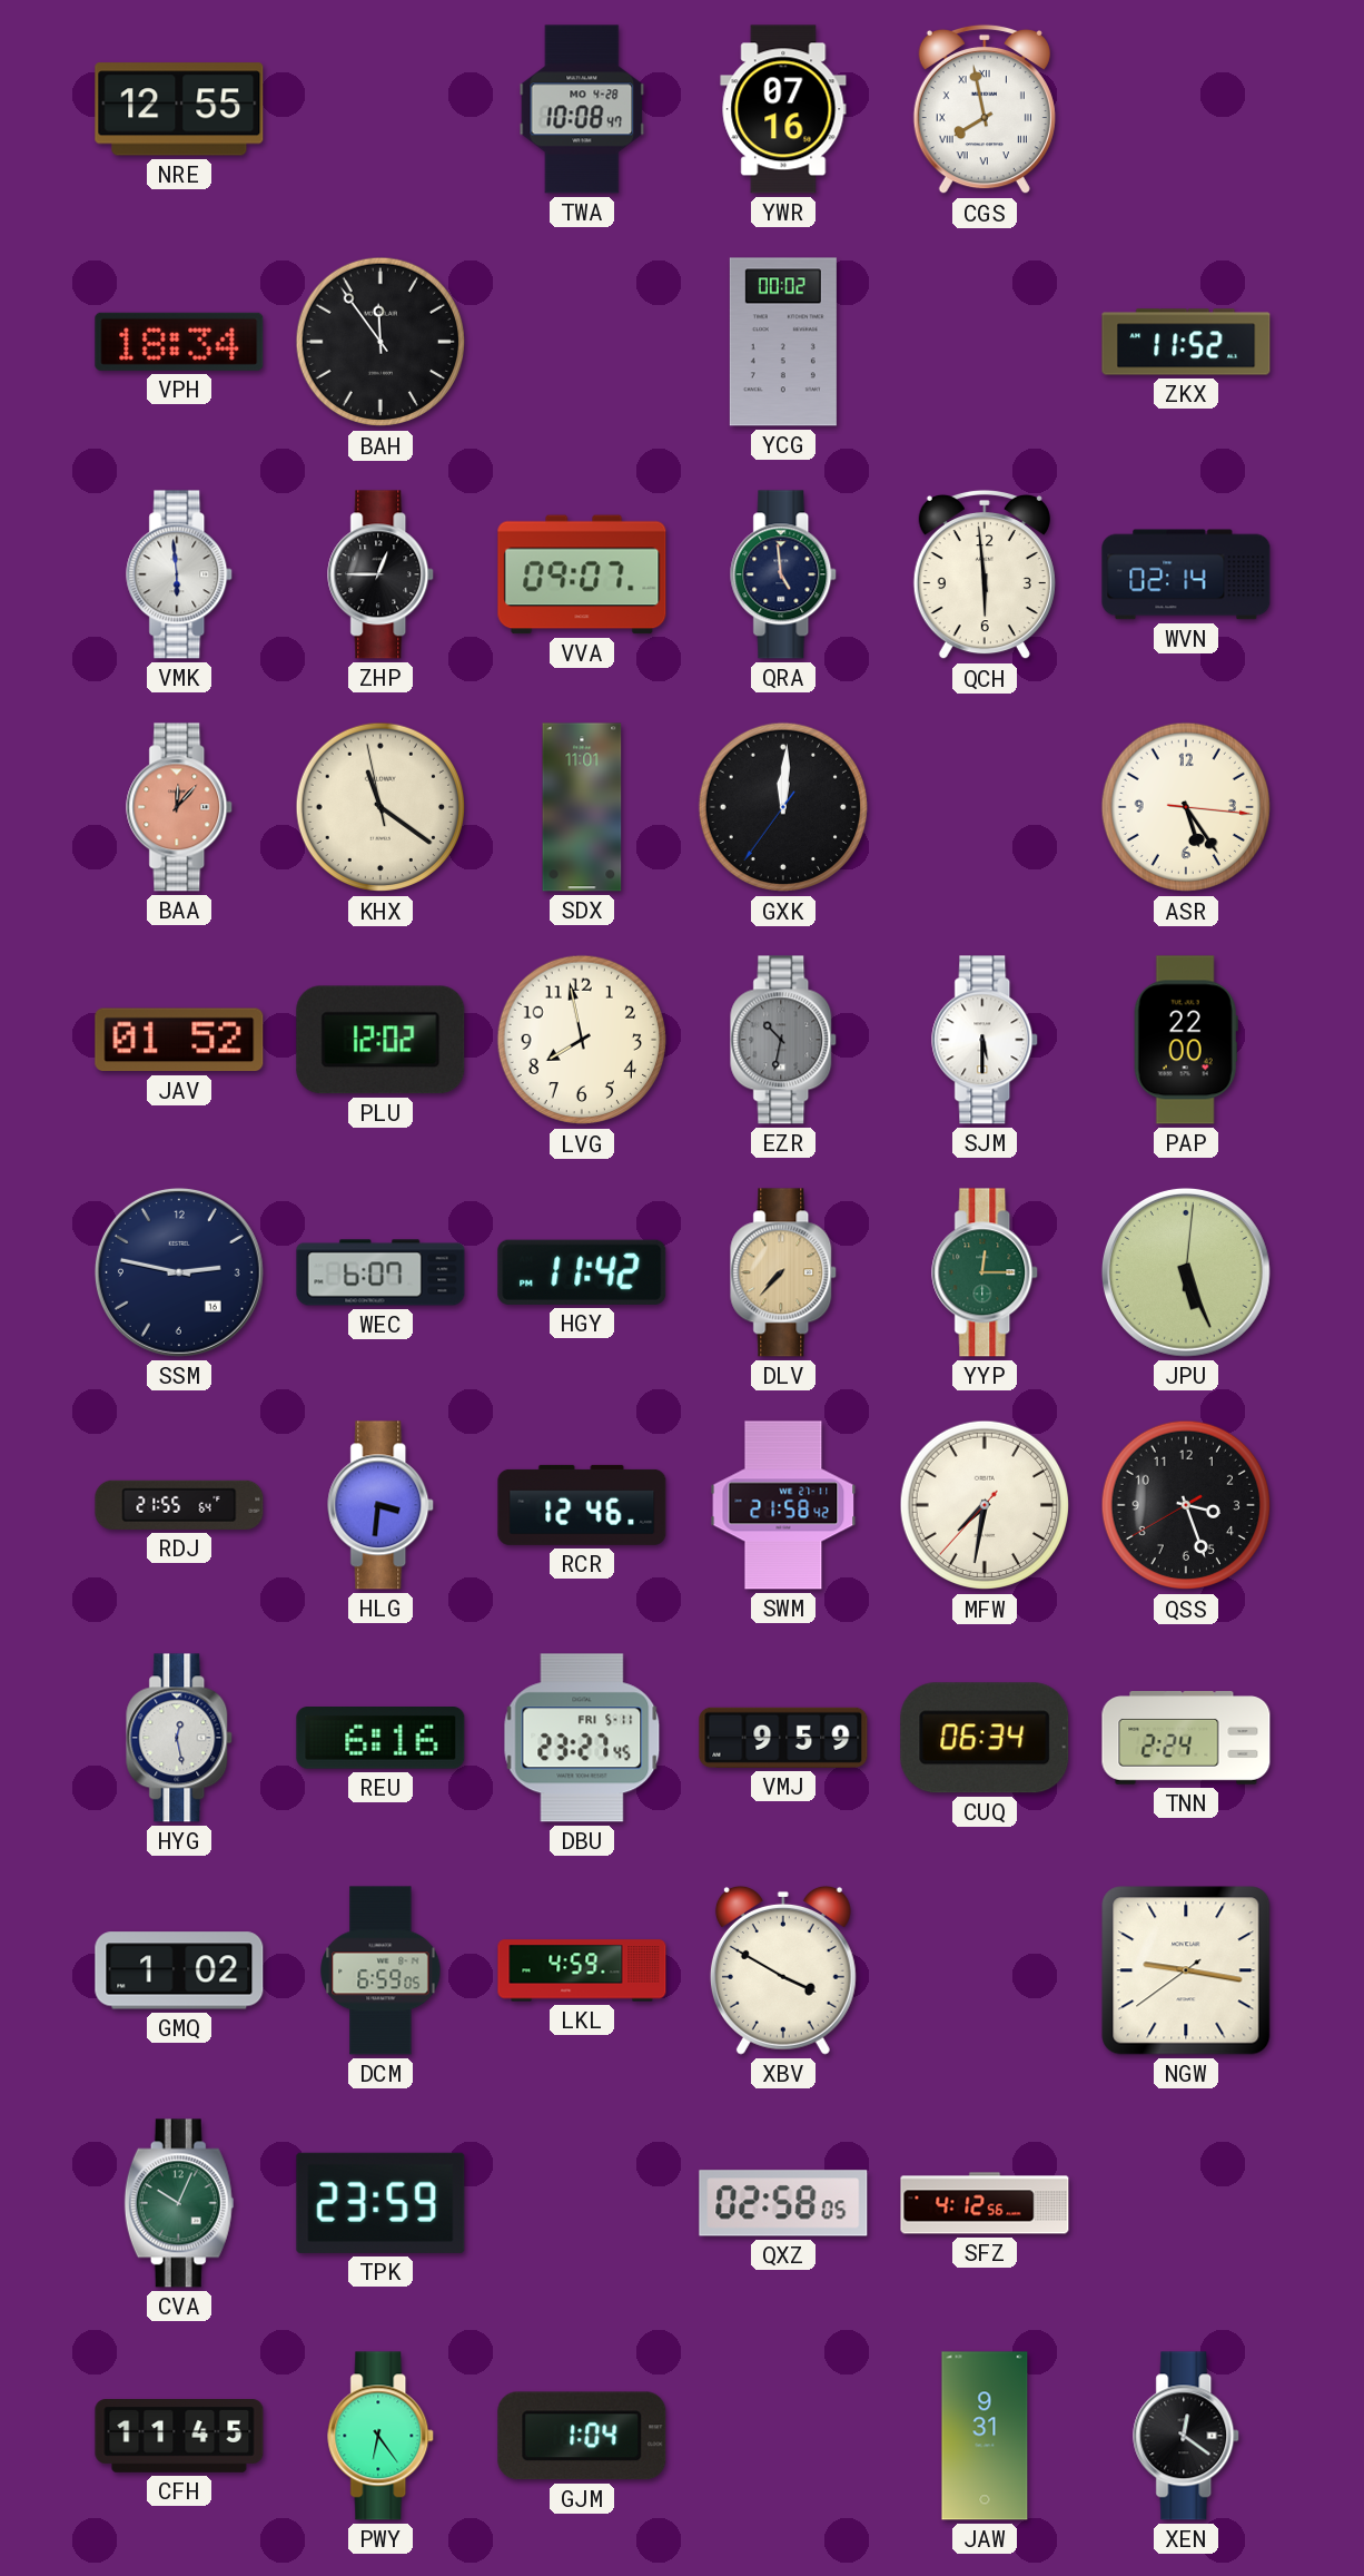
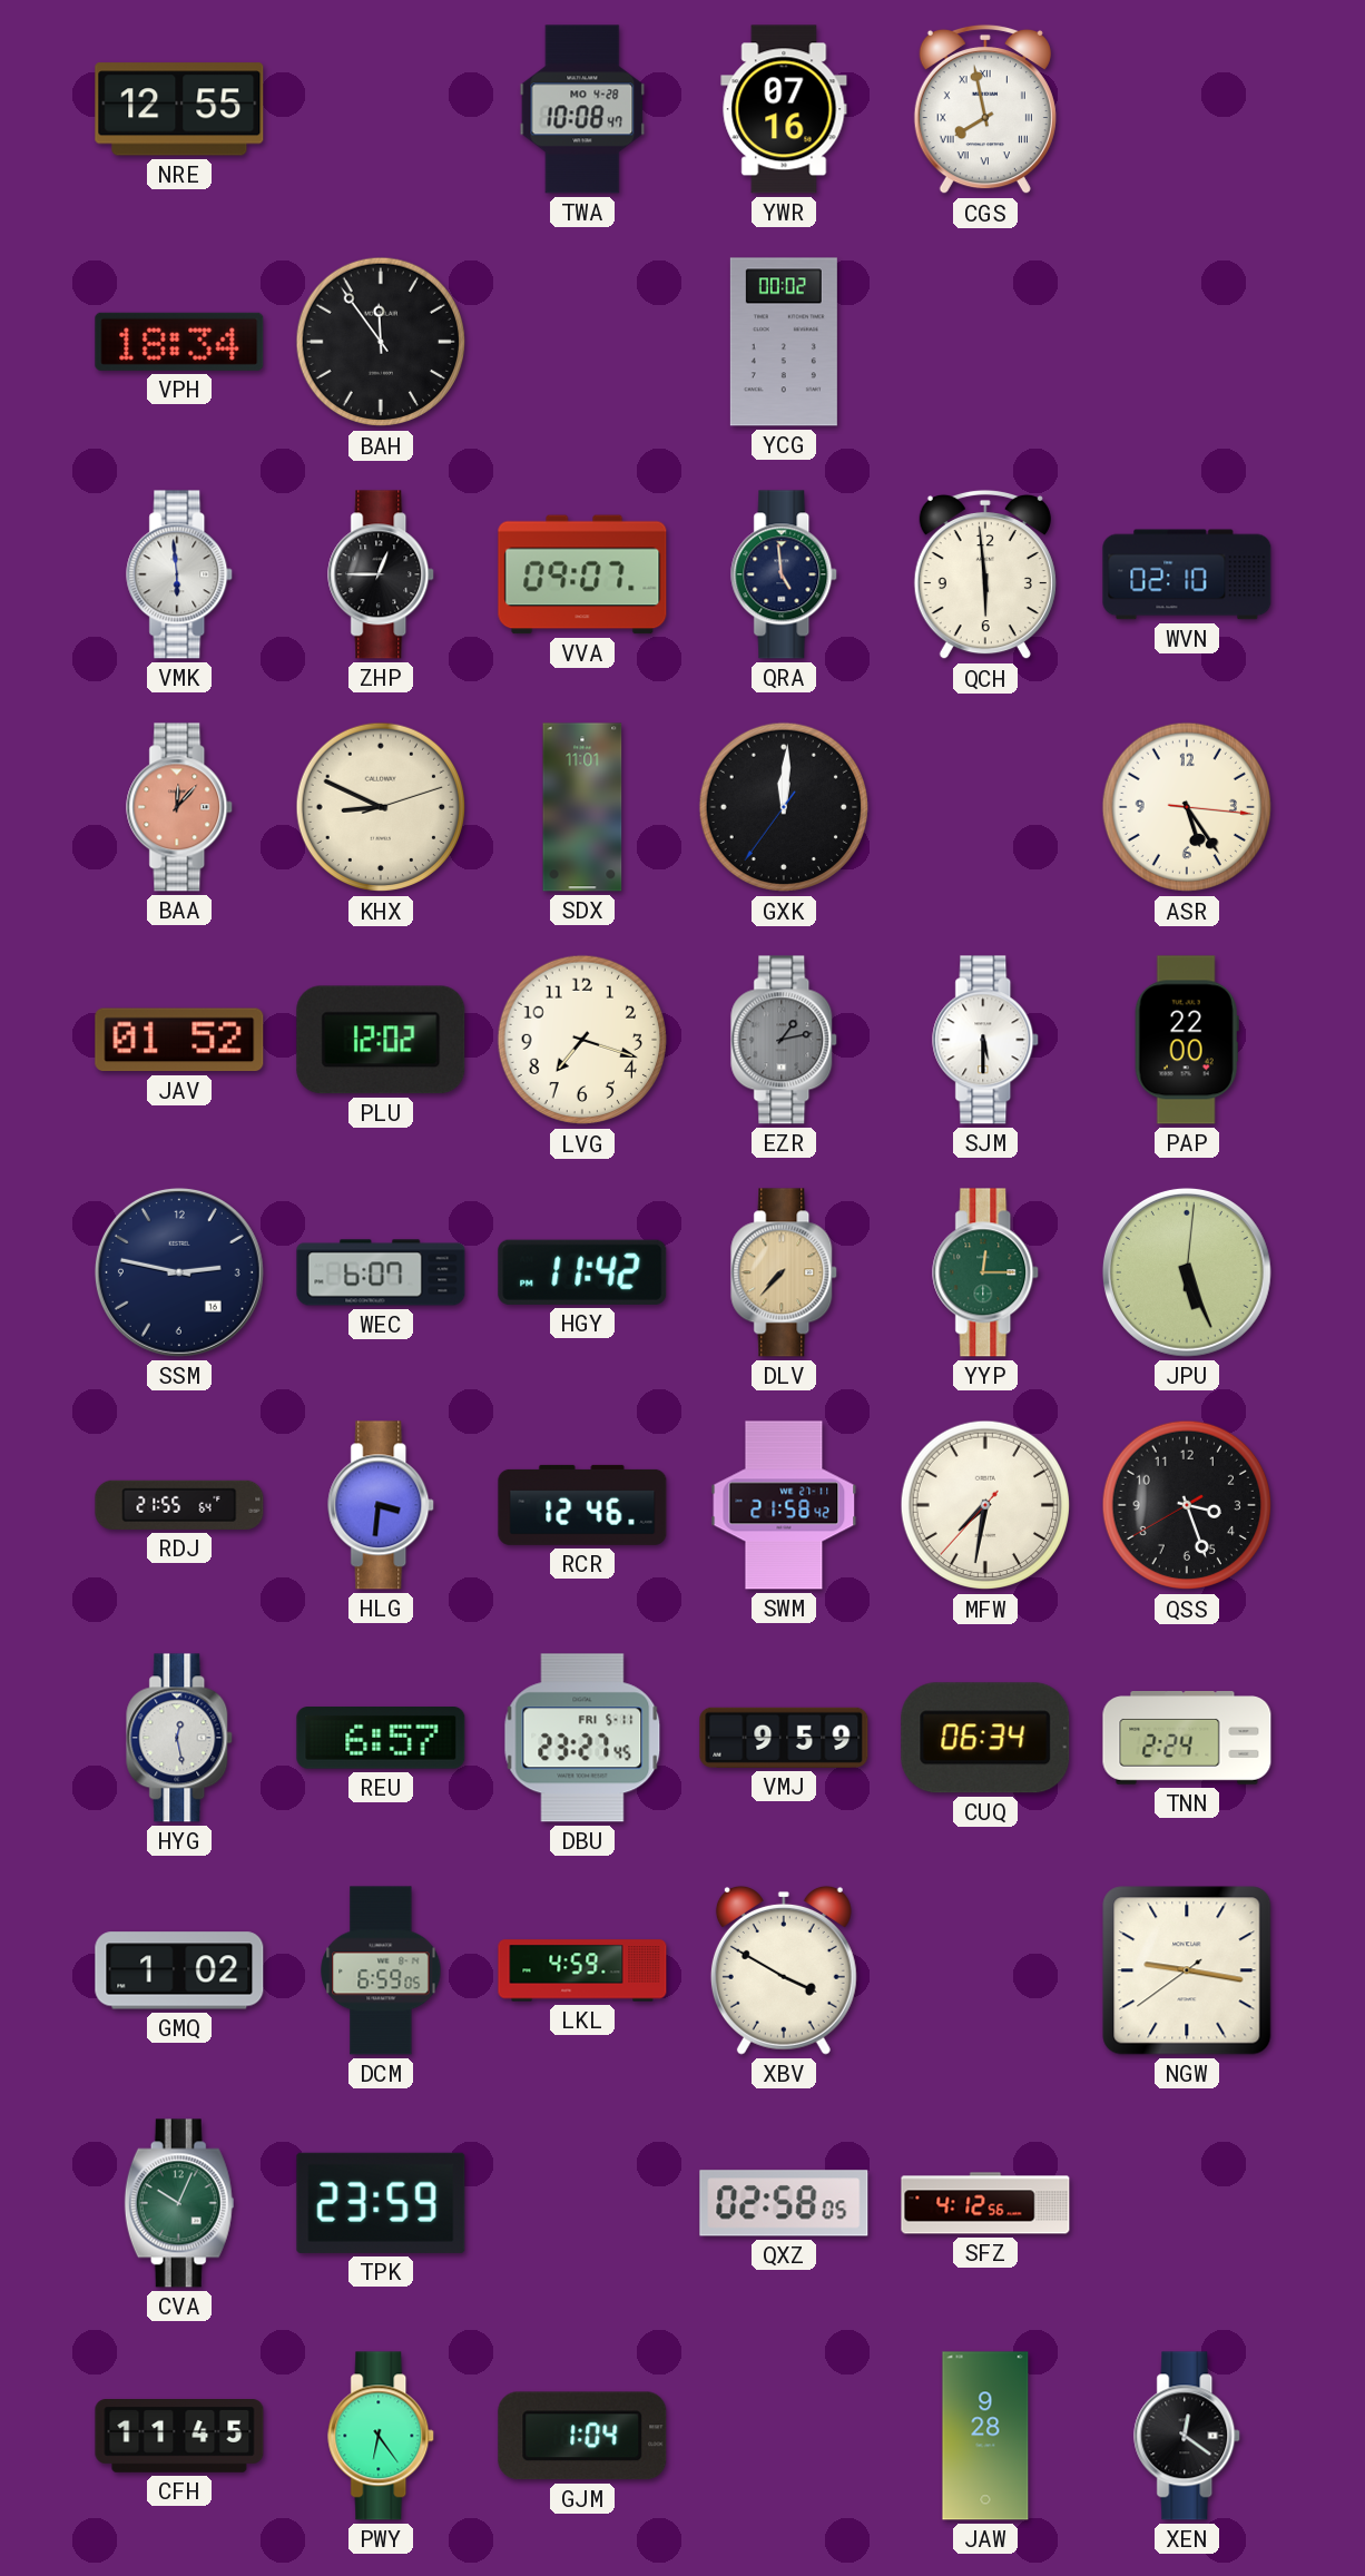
ZKX: 11:52 -> none (1186, 342)
WVN: 02:14 -> 02:10 (1187, 574)
KHX: 11:20 -> 8:49 (381, 807)
LVG: 7:58 -> 7:18 (582, 1040)
EZR: 10:32 -> 1:13 (785, 1040)
REU: 6:16 -> 6:57 (381, 1739)
JAW: 9:31 -> 9:28 (985, 2436)
